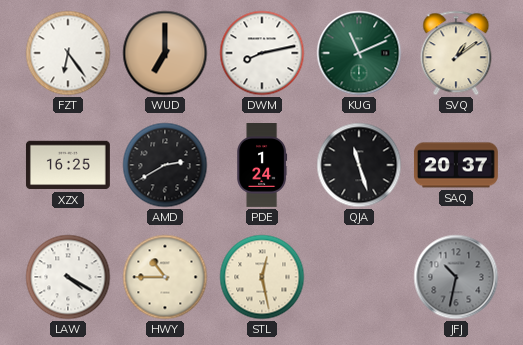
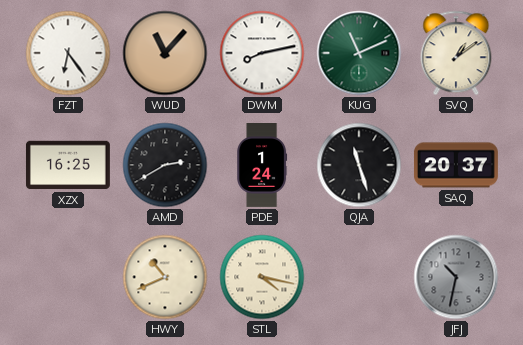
WUD: 7:00 -> 11:07 (165, 53)
LAW: 4:20 -> none (68, 277)
HWY: 10:45 -> 10:41 (165, 277)
STL: 12:28 -> 4:17 (262, 277)
